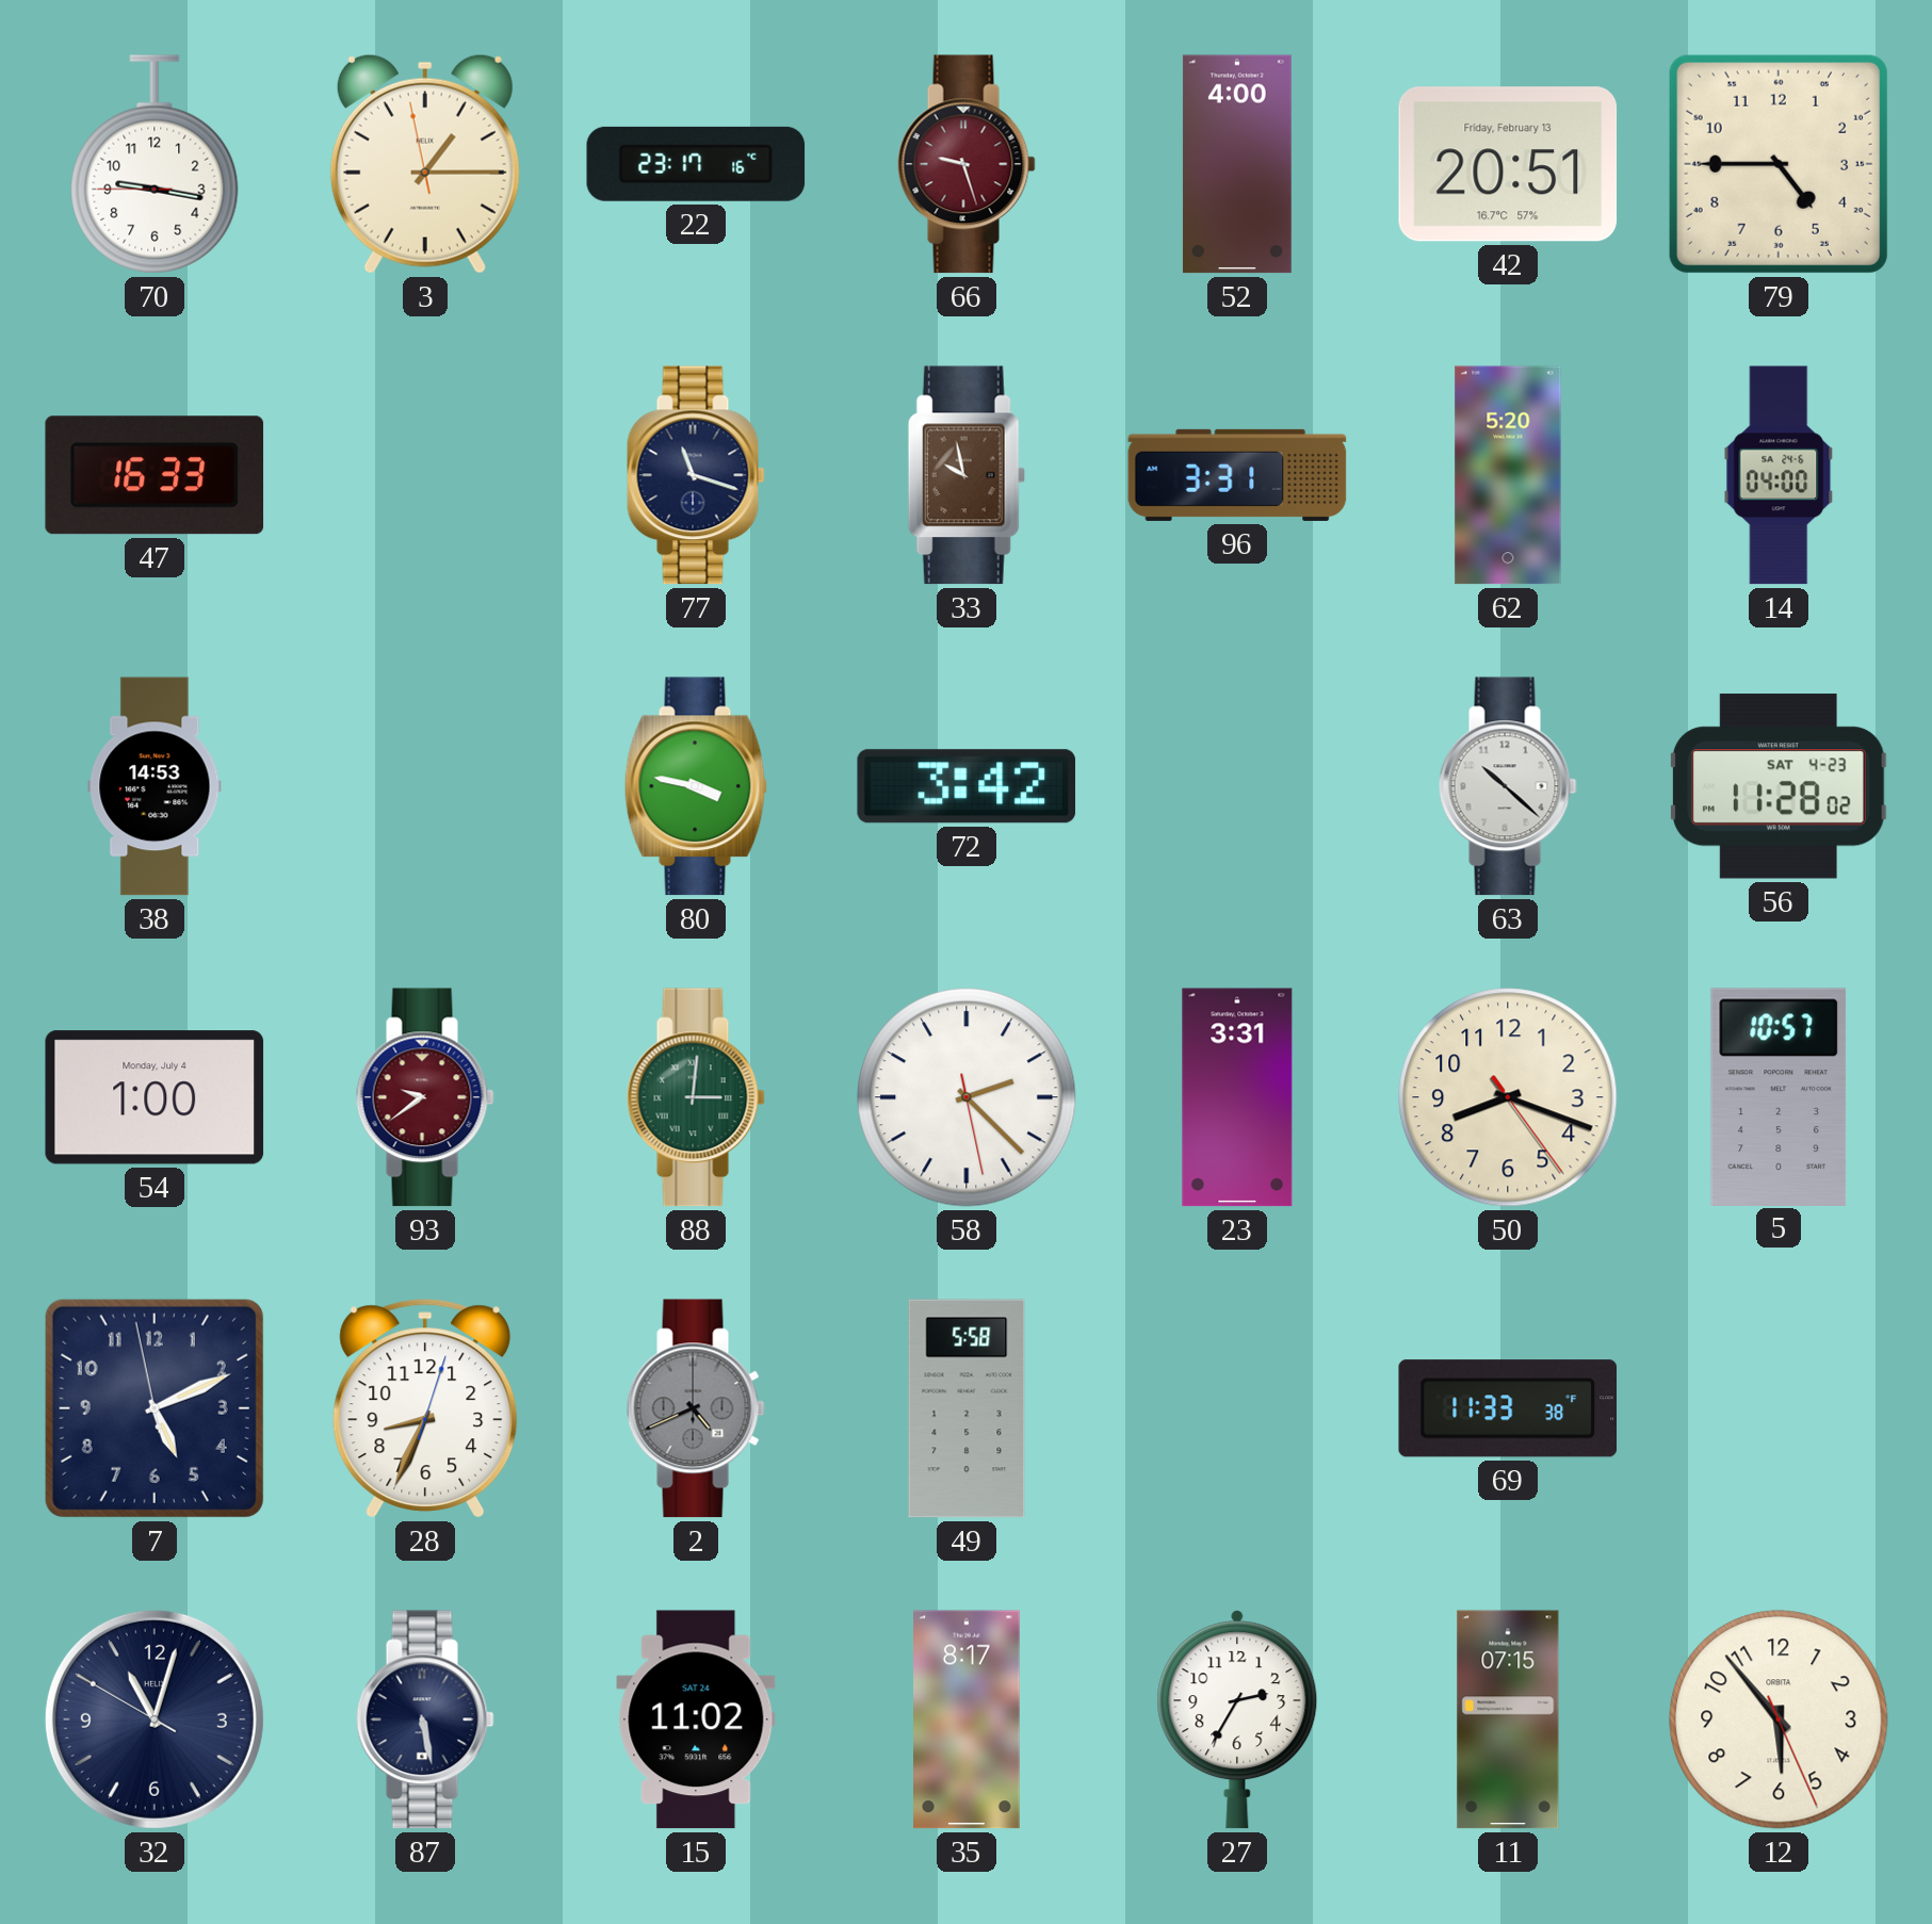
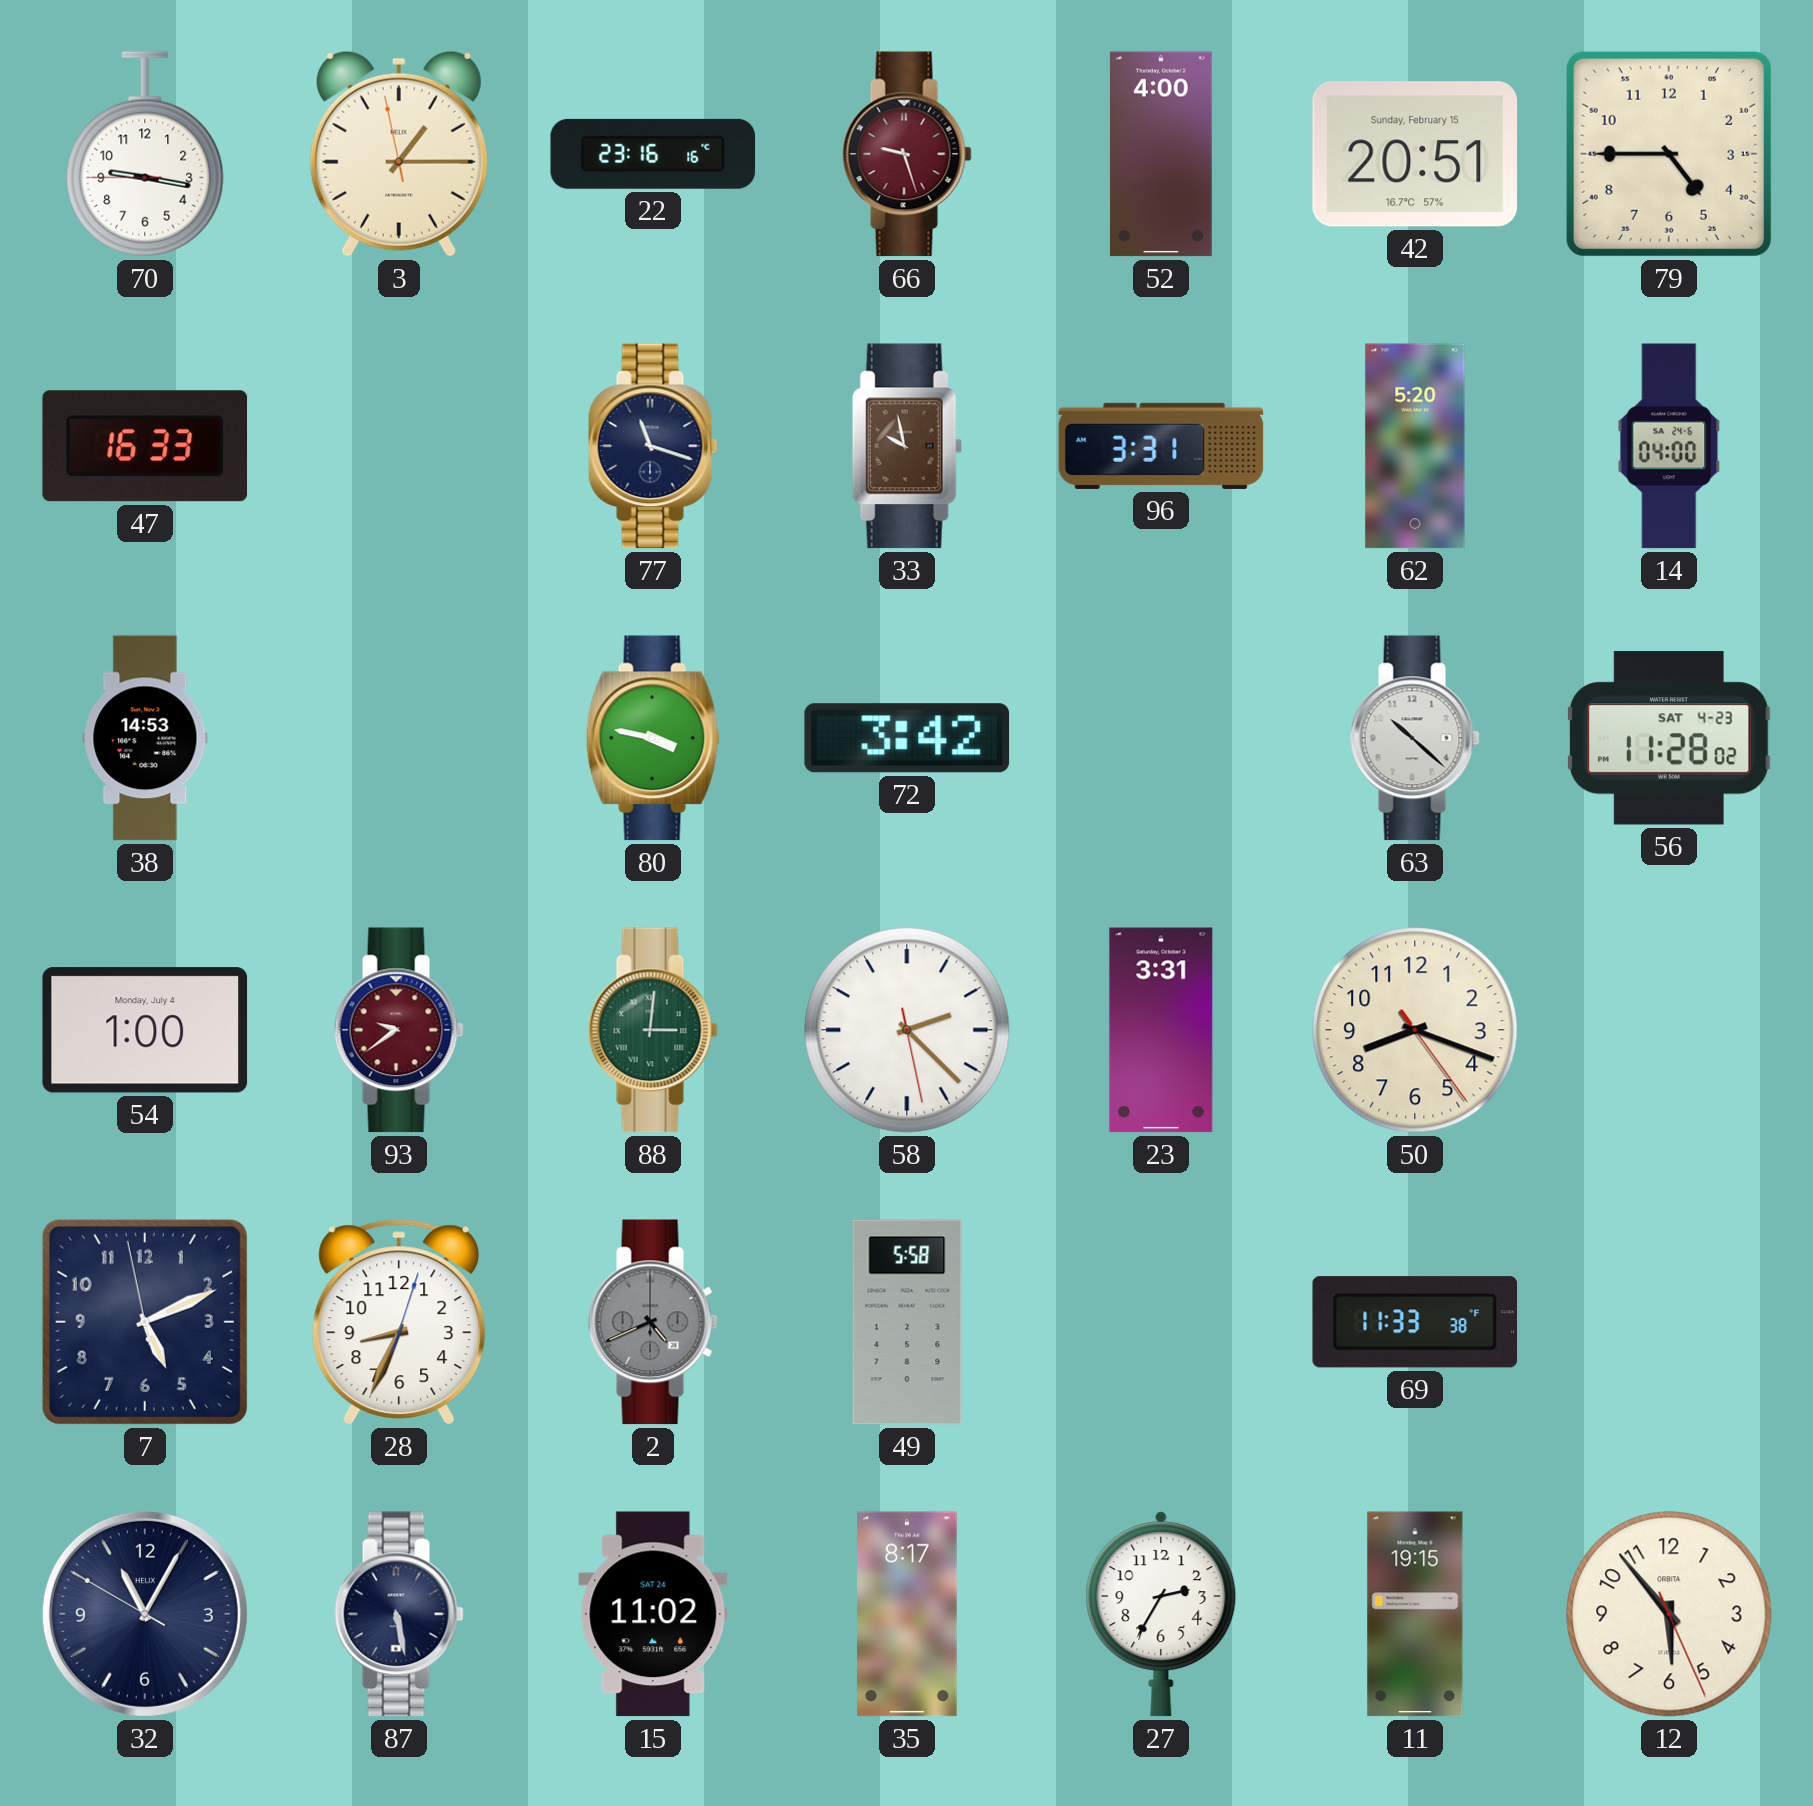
22: 23:17 -> 23:16 (653, 154)
42 date: Friday, February 13 -> Sunday, February 15 (1415, 154)
5: 10:57 -> none (1779, 1096)
32: 11:02 -> 11:04 (145, 1614)
11: 07:15 -> 19:15 (1415, 1614)
